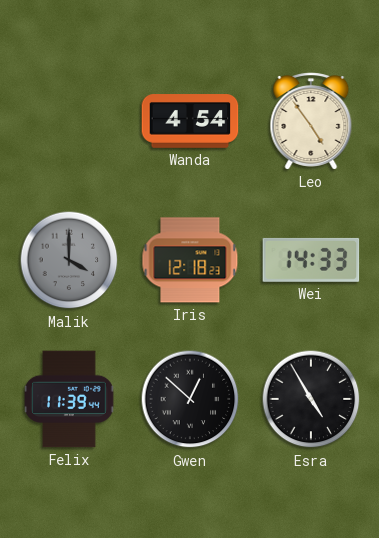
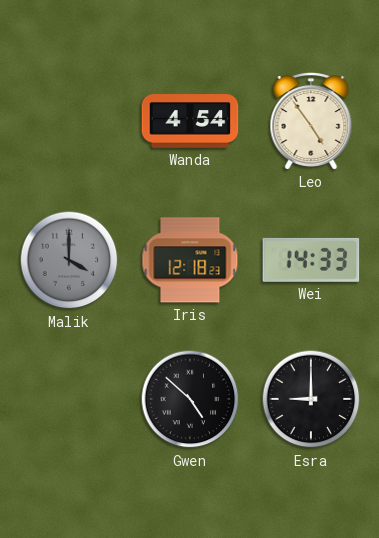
Felix: 11:39 -> none (69, 399)
Gwen: 12:52 -> 4:52 (190, 399)
Esra: 4:55 -> 9:00 (311, 399)
